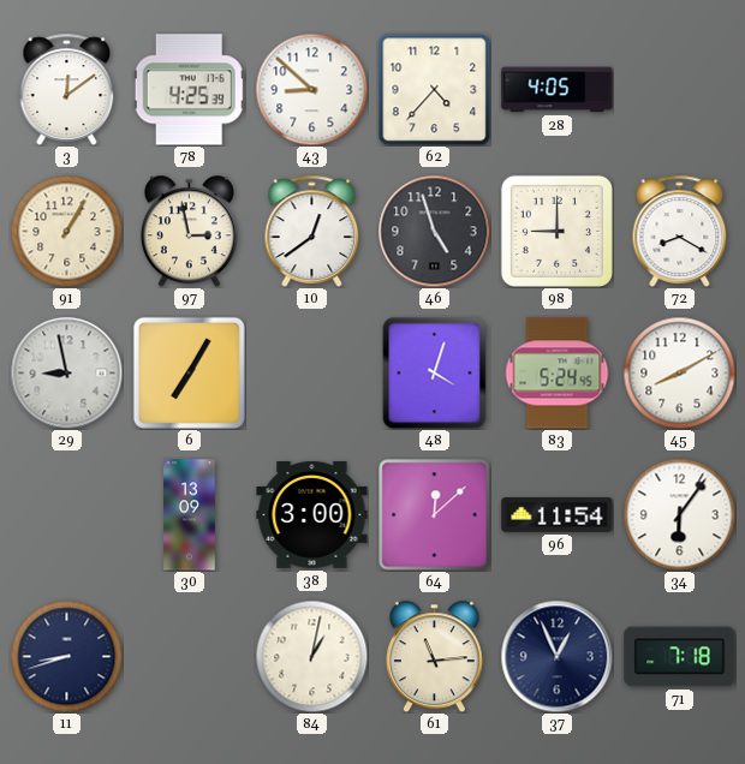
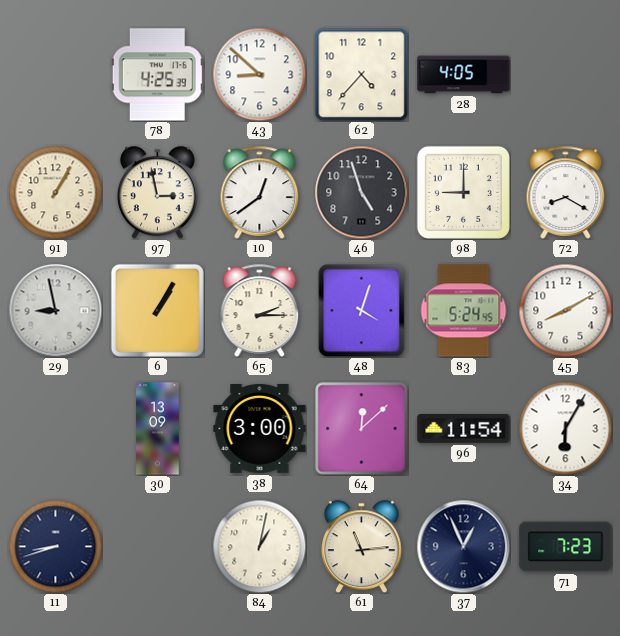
3: 12:09 -> none (67, 89)
6: 7:05 -> 1:05 (157, 310)
65: none -> 2:15 (260, 310)
34: 6:06 -> 6:05 (565, 428)
71: 7:18 -> 7:23 (566, 547)
